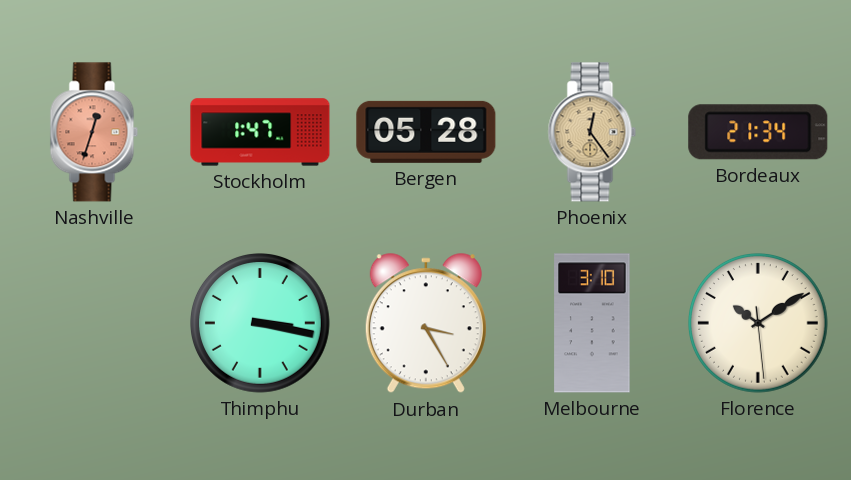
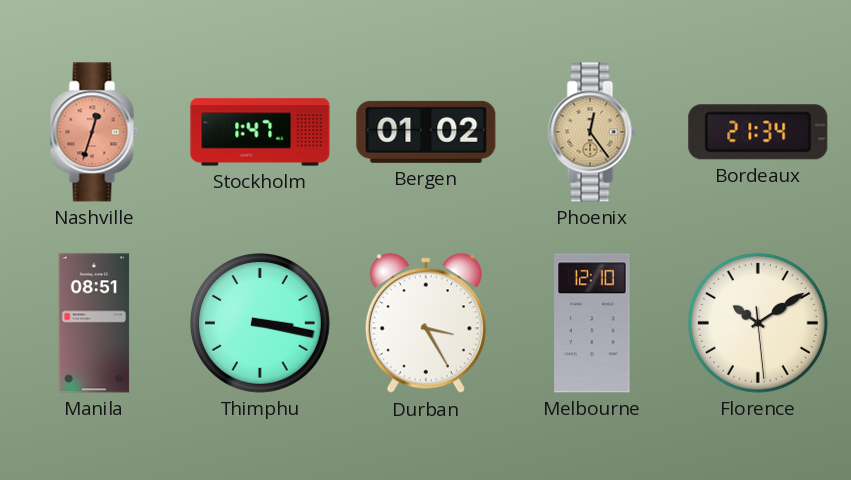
Bergen: 05:28 -> 01:02 (426, 132)
Manila: none -> 08:51 (94, 323)
Melbourne: 3:10 -> 12:10 (592, 323)
